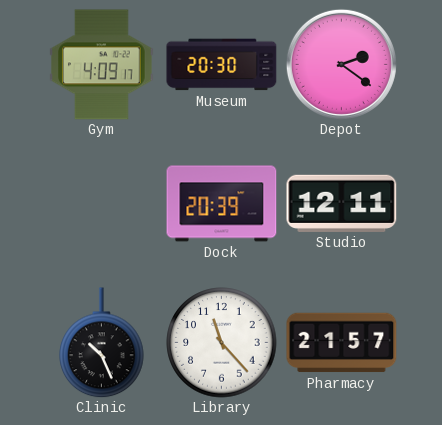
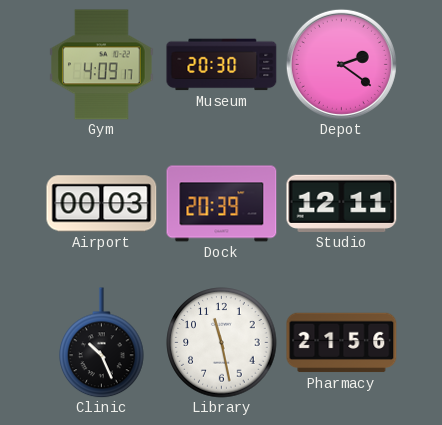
Airport: none -> 00:03 (102, 204)
Library: 11:23 -> 11:28 (222, 343)
Pharmacy: 21:57 -> 21:56 (342, 343)
